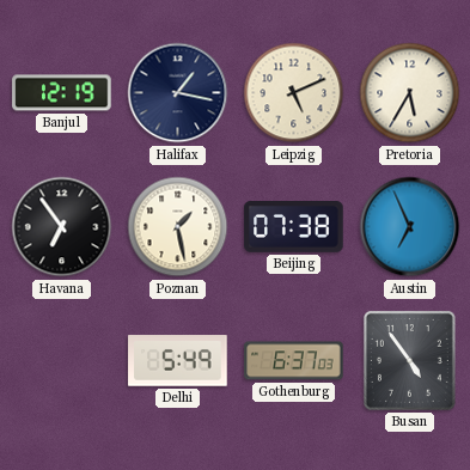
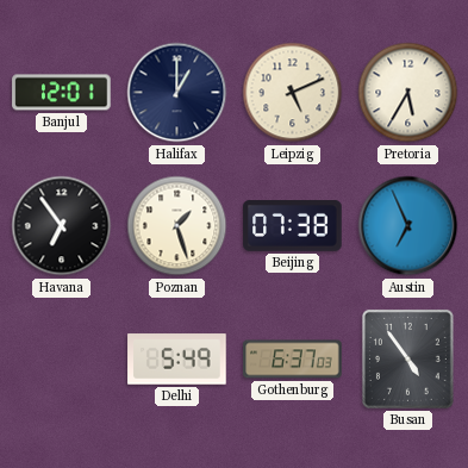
Banjul: 12:19 -> 12:01 (62, 93)
Halifax: 1:17 -> 1:00 (177, 93)
Poznan: 1:28 -> 1:27 (177, 226)
